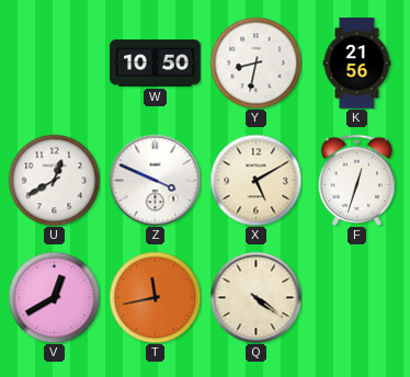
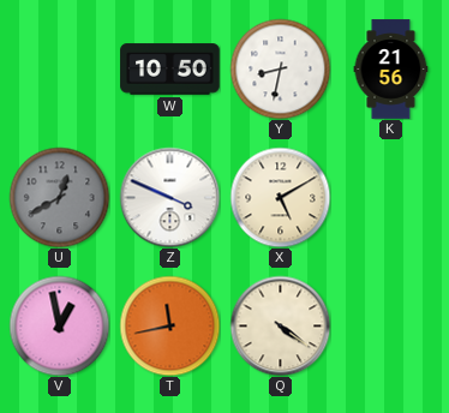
U dial: white -> grey (59, 197)
F: 12:33 -> none (357, 180)
V: 12:40 -> 12:58 (59, 325)
